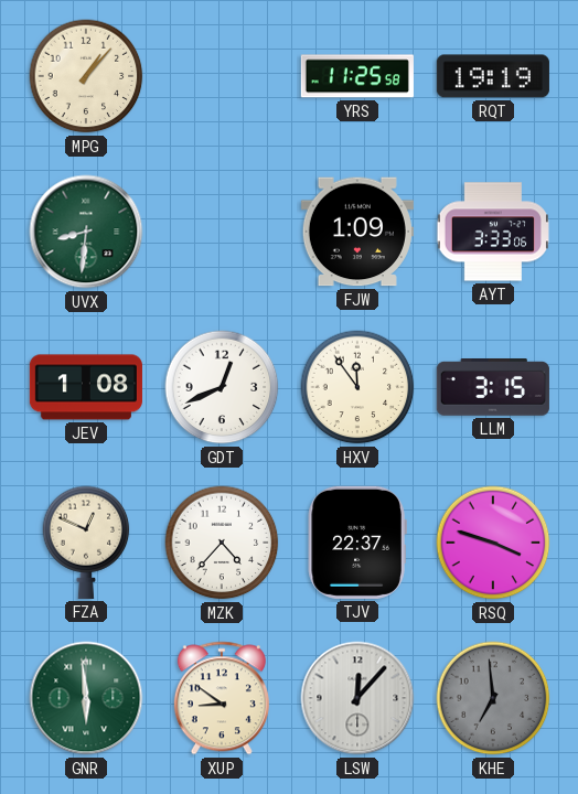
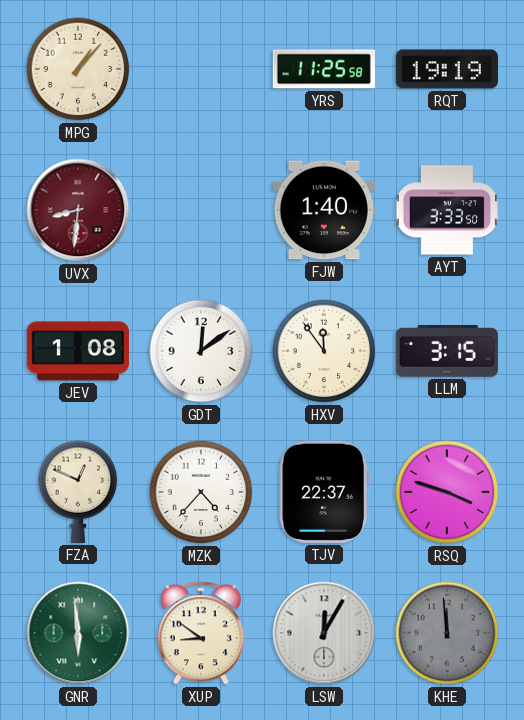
UVX dial: green -> burgundy (78, 210)
FJW: 1:09 -> 1:40 (324, 210)
AYT: 3:33:06 -> 3:33:50 (446, 210)
GDT: 12:41 -> 12:09 (201, 351)
LSW: 12:07 -> 12:05 (324, 633)
KHE: 6:59 -> 11:59 (447, 633)
